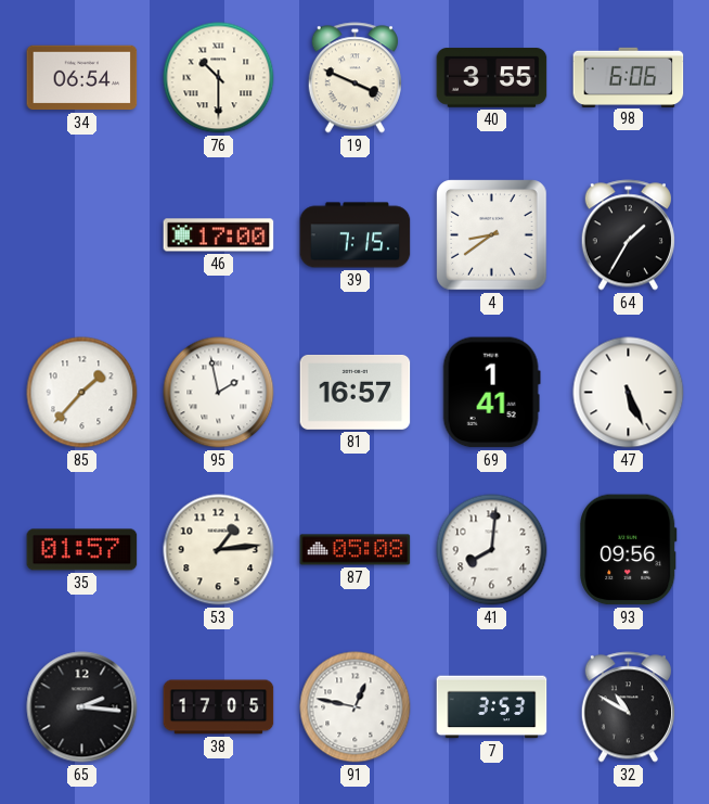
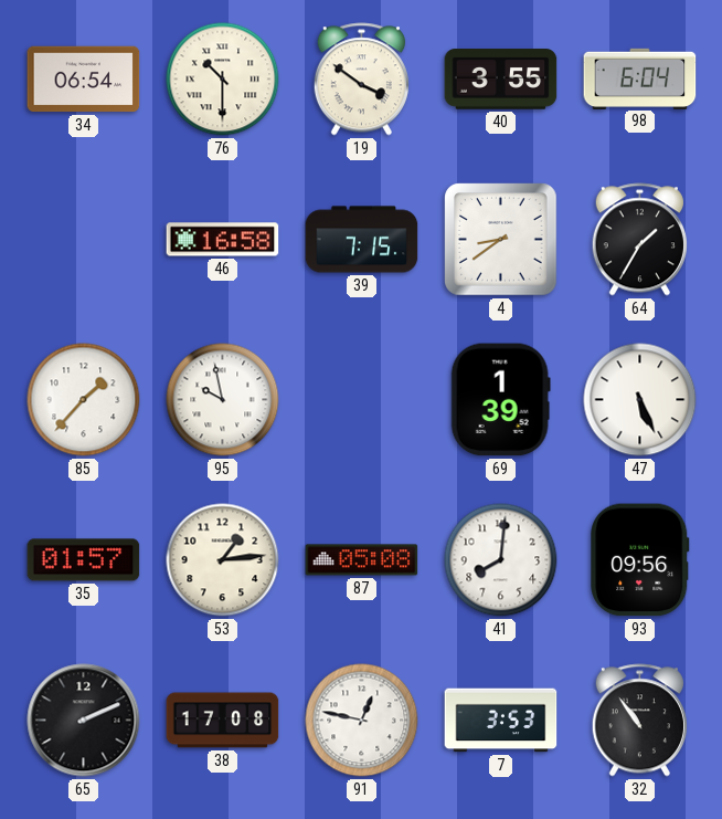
19: 3:49 -> 3:51 (361, 80)
98: 6:06 -> 6:04 (640, 78)
46: 17:00 -> 16:58 (223, 240)
95: 1:58 -> 9:58 (223, 400)
81: 16:57 -> none (356, 392)
69: 1:41 -> 1:39 (500, 400)
65: 2:16 -> 2:11 (84, 721)
38: 17:05 -> 17:08 (223, 721)
32: 10:50 -> 10:54 (639, 721)
